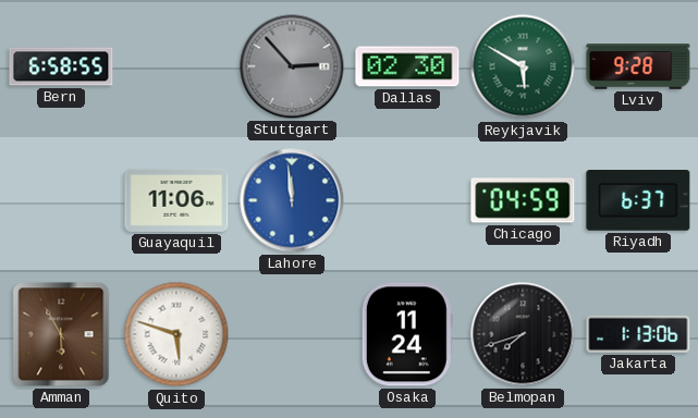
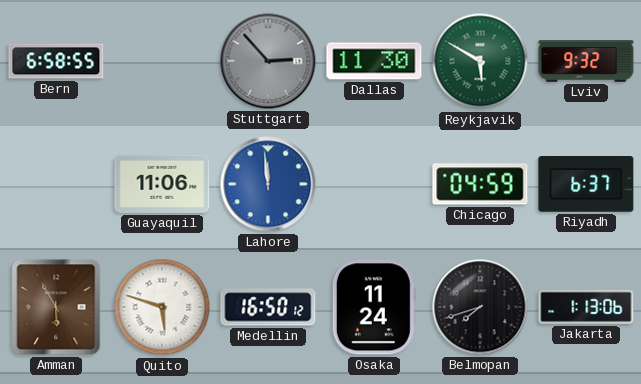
Dallas: 02:30 -> 11:30 (374, 61)
Lviv: 9:28 -> 9:32 (586, 61)
Medellin: none -> 16:50 (268, 307)
